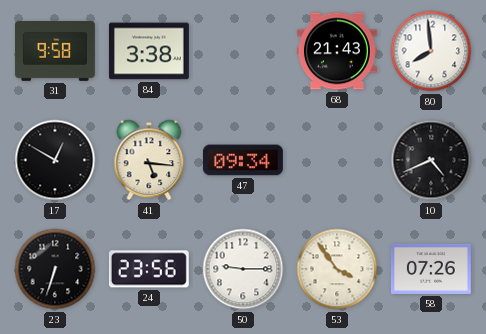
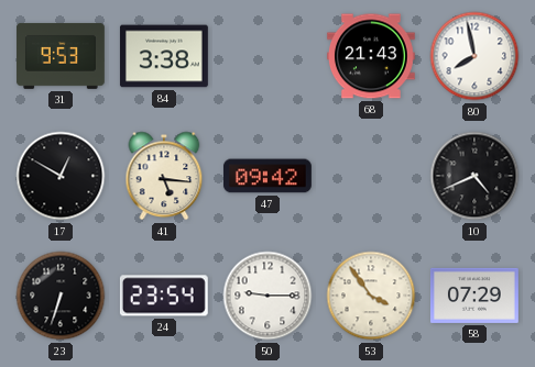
31: 9:58 -> 9:53 (62, 56)
80: 7:59 -> 7:58 (474, 56)
47: 09:34 -> 09:42 (267, 176)
24: 23:56 -> 23:54 (164, 296)
58: 07:26 -> 07:29 (474, 296)
